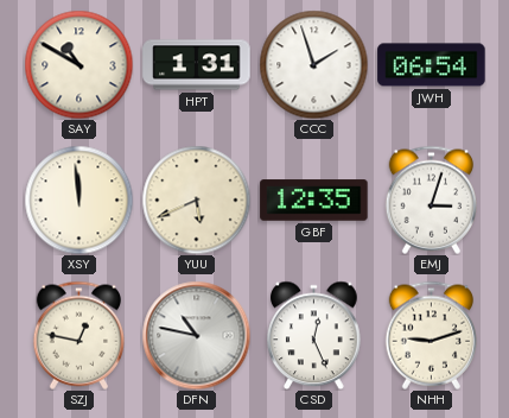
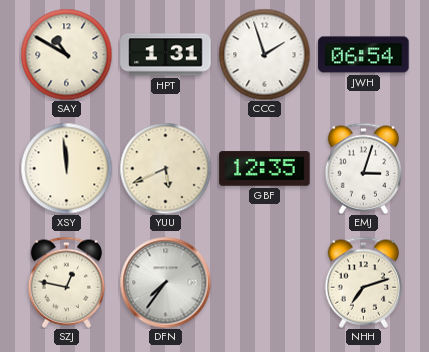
DFN: 10:47 -> 7:36 (165, 282)
CSD: 12:26 -> none (314, 335)
NHH: 9:12 -> 7:12 (364, 282)
